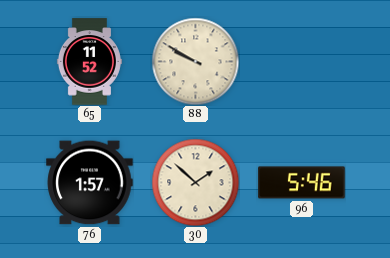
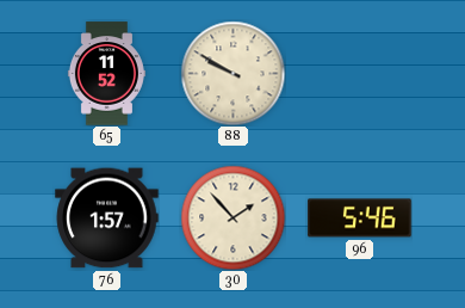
30: 1:52 -> 1:53 (232, 217)
